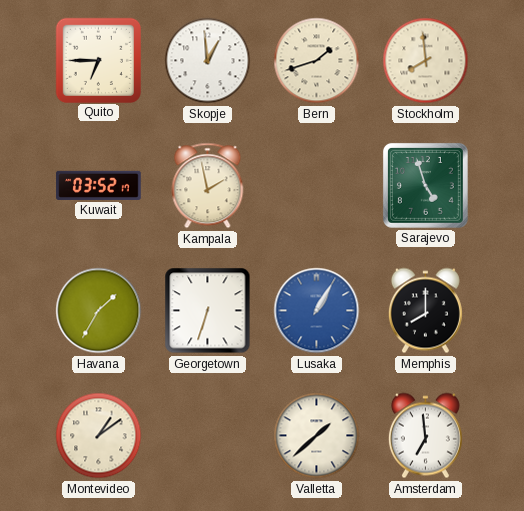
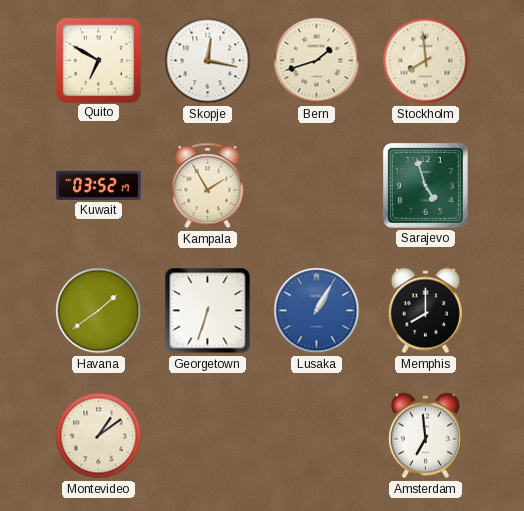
Quito: 6:45 -> 6:50 (98, 60)
Skopje: 12:59 -> 12:17 (208, 61)
Kampala: 1:58 -> 1:55 (208, 186)
Havana: 1:35 -> 1:39 (99, 311)
Valletta: 1:38 -> none (317, 436)
